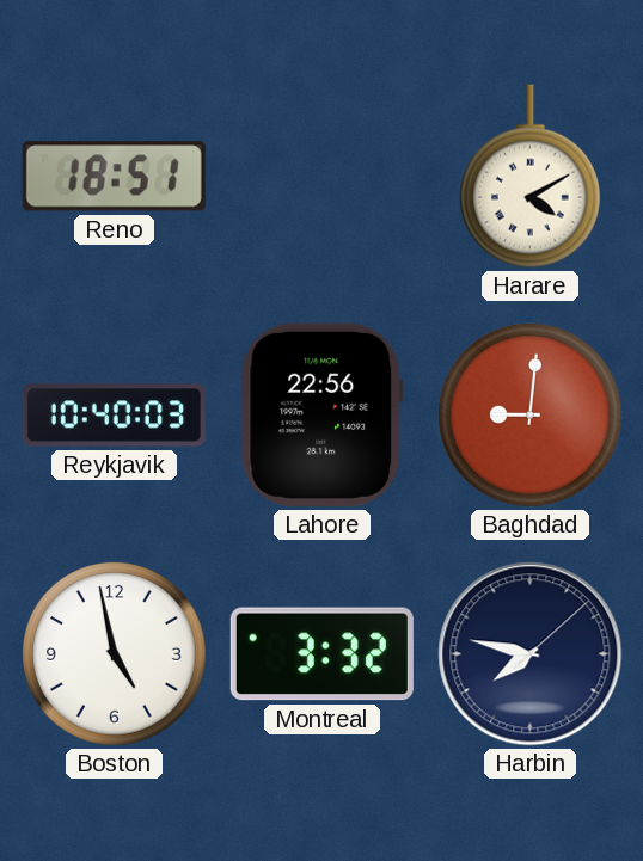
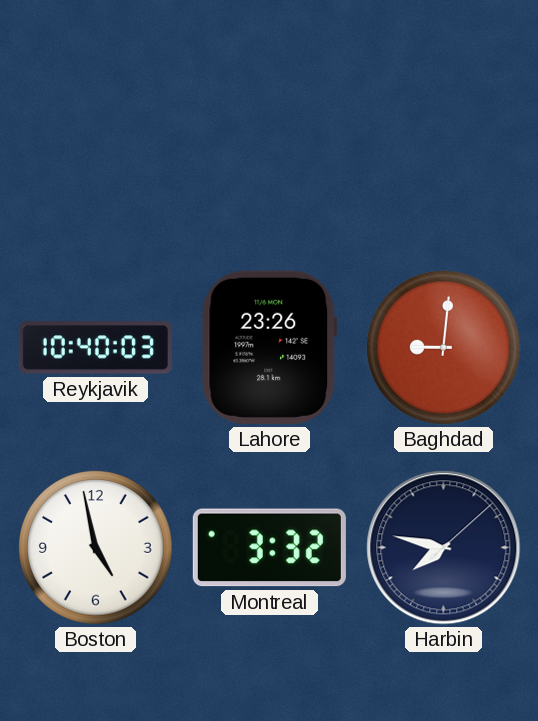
Reno: 18:51 -> none (114, 177)
Harare: 4:10 -> none (529, 177)
Lahore: 22:56 -> 23:26 (270, 347)
